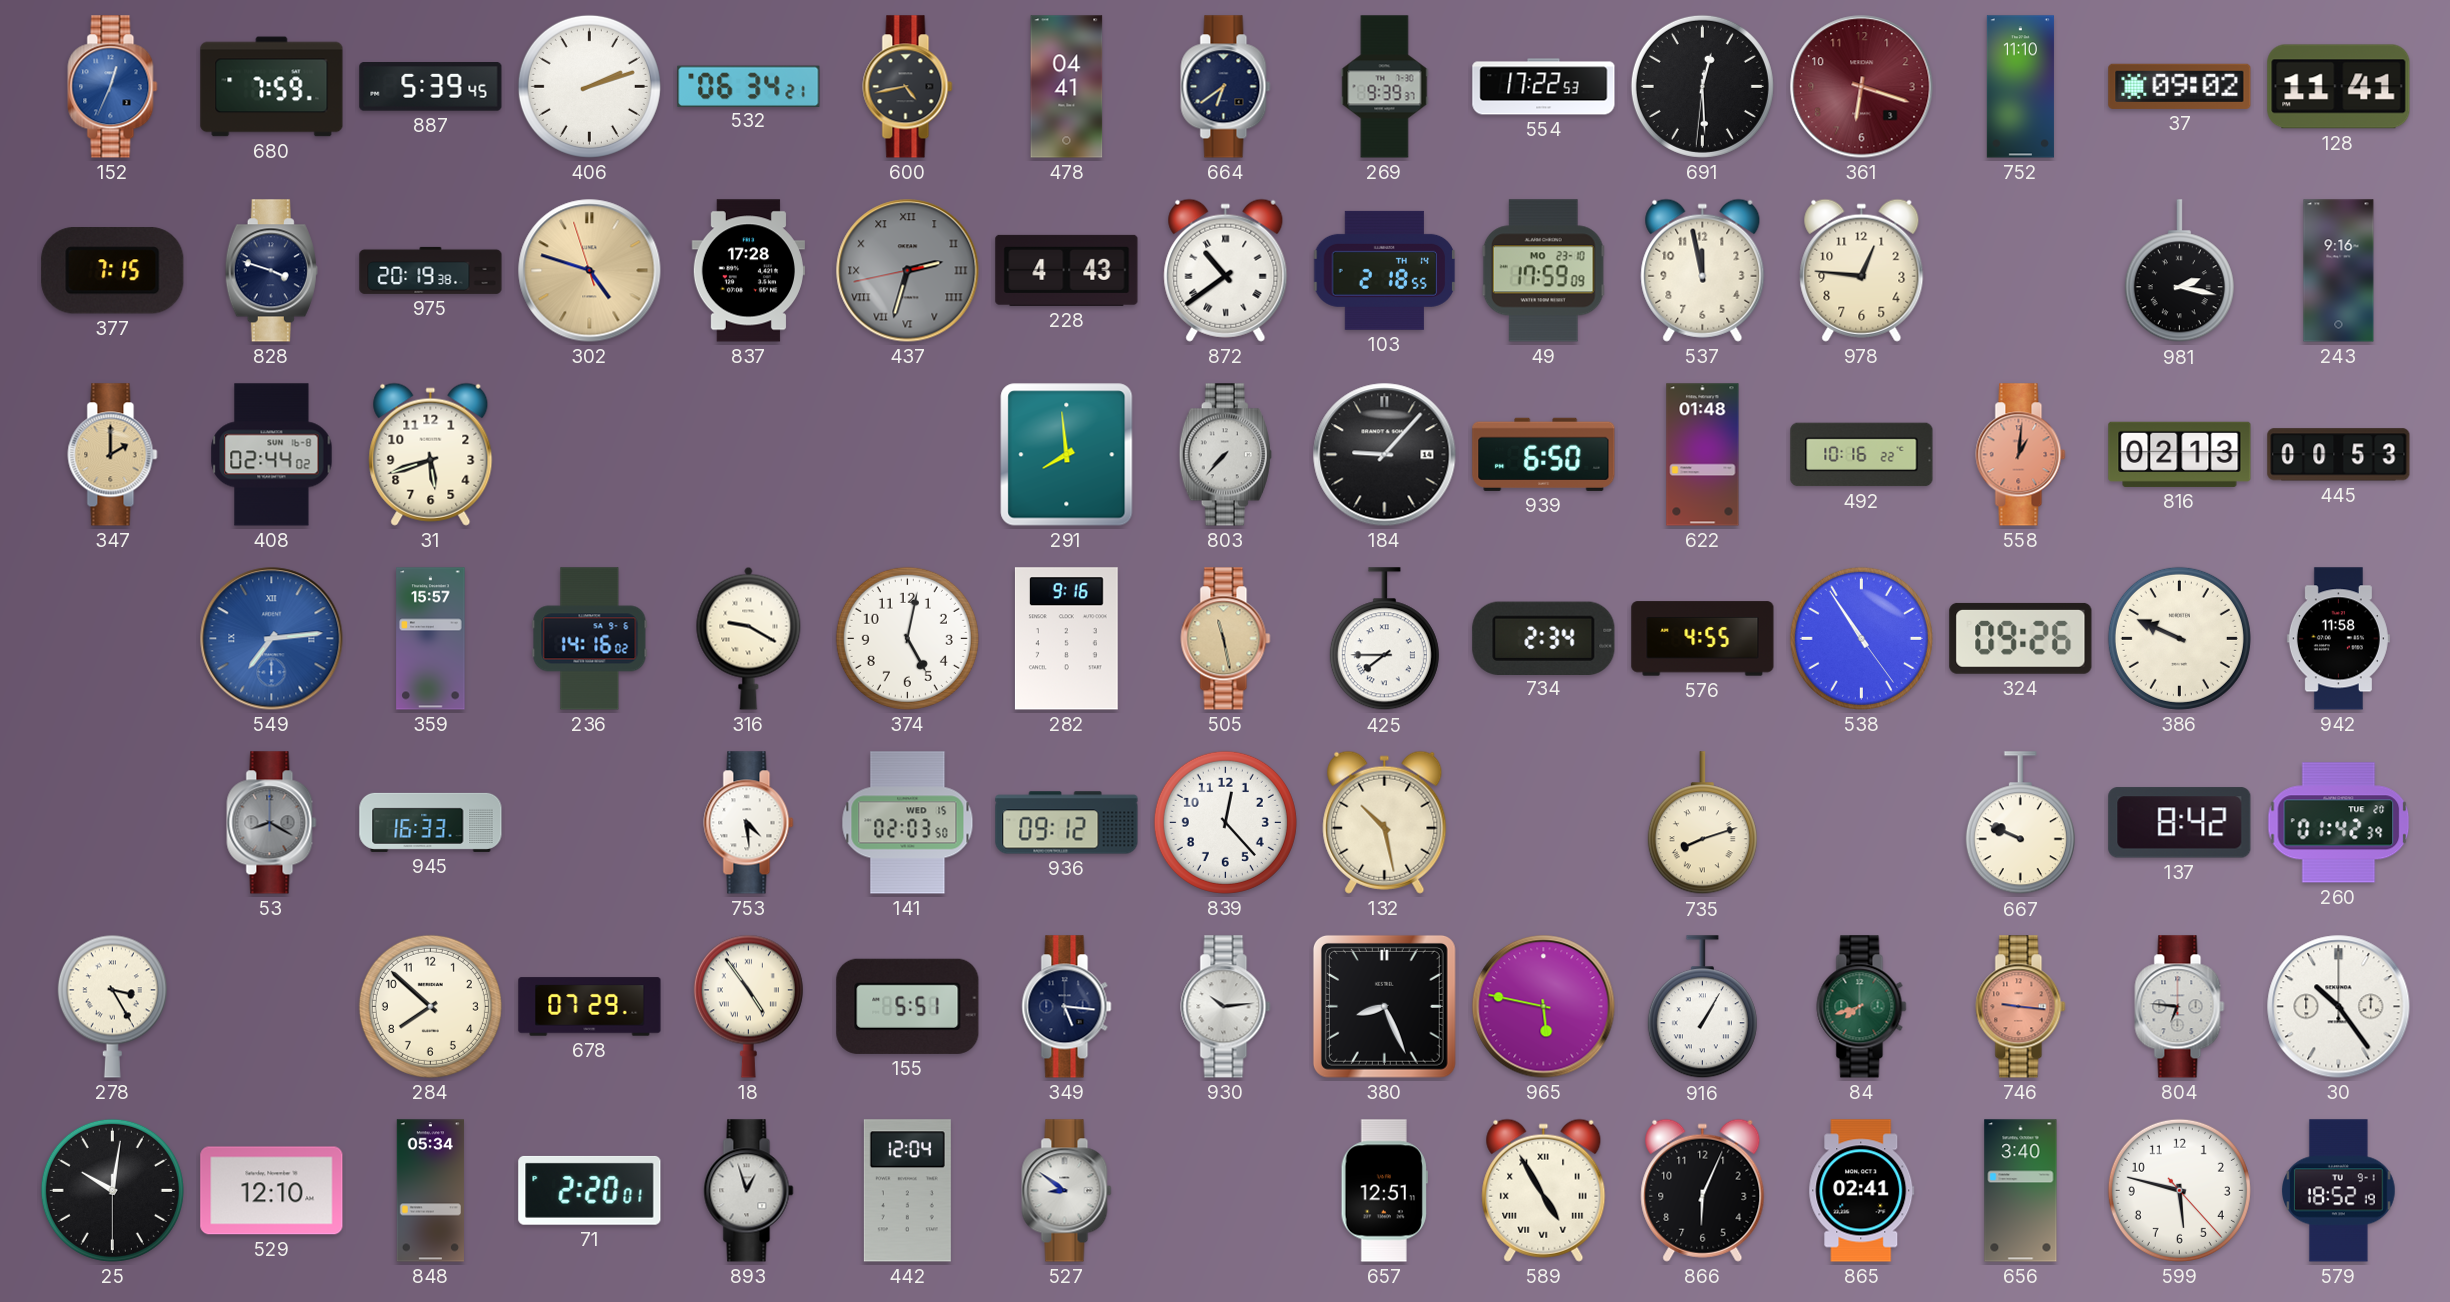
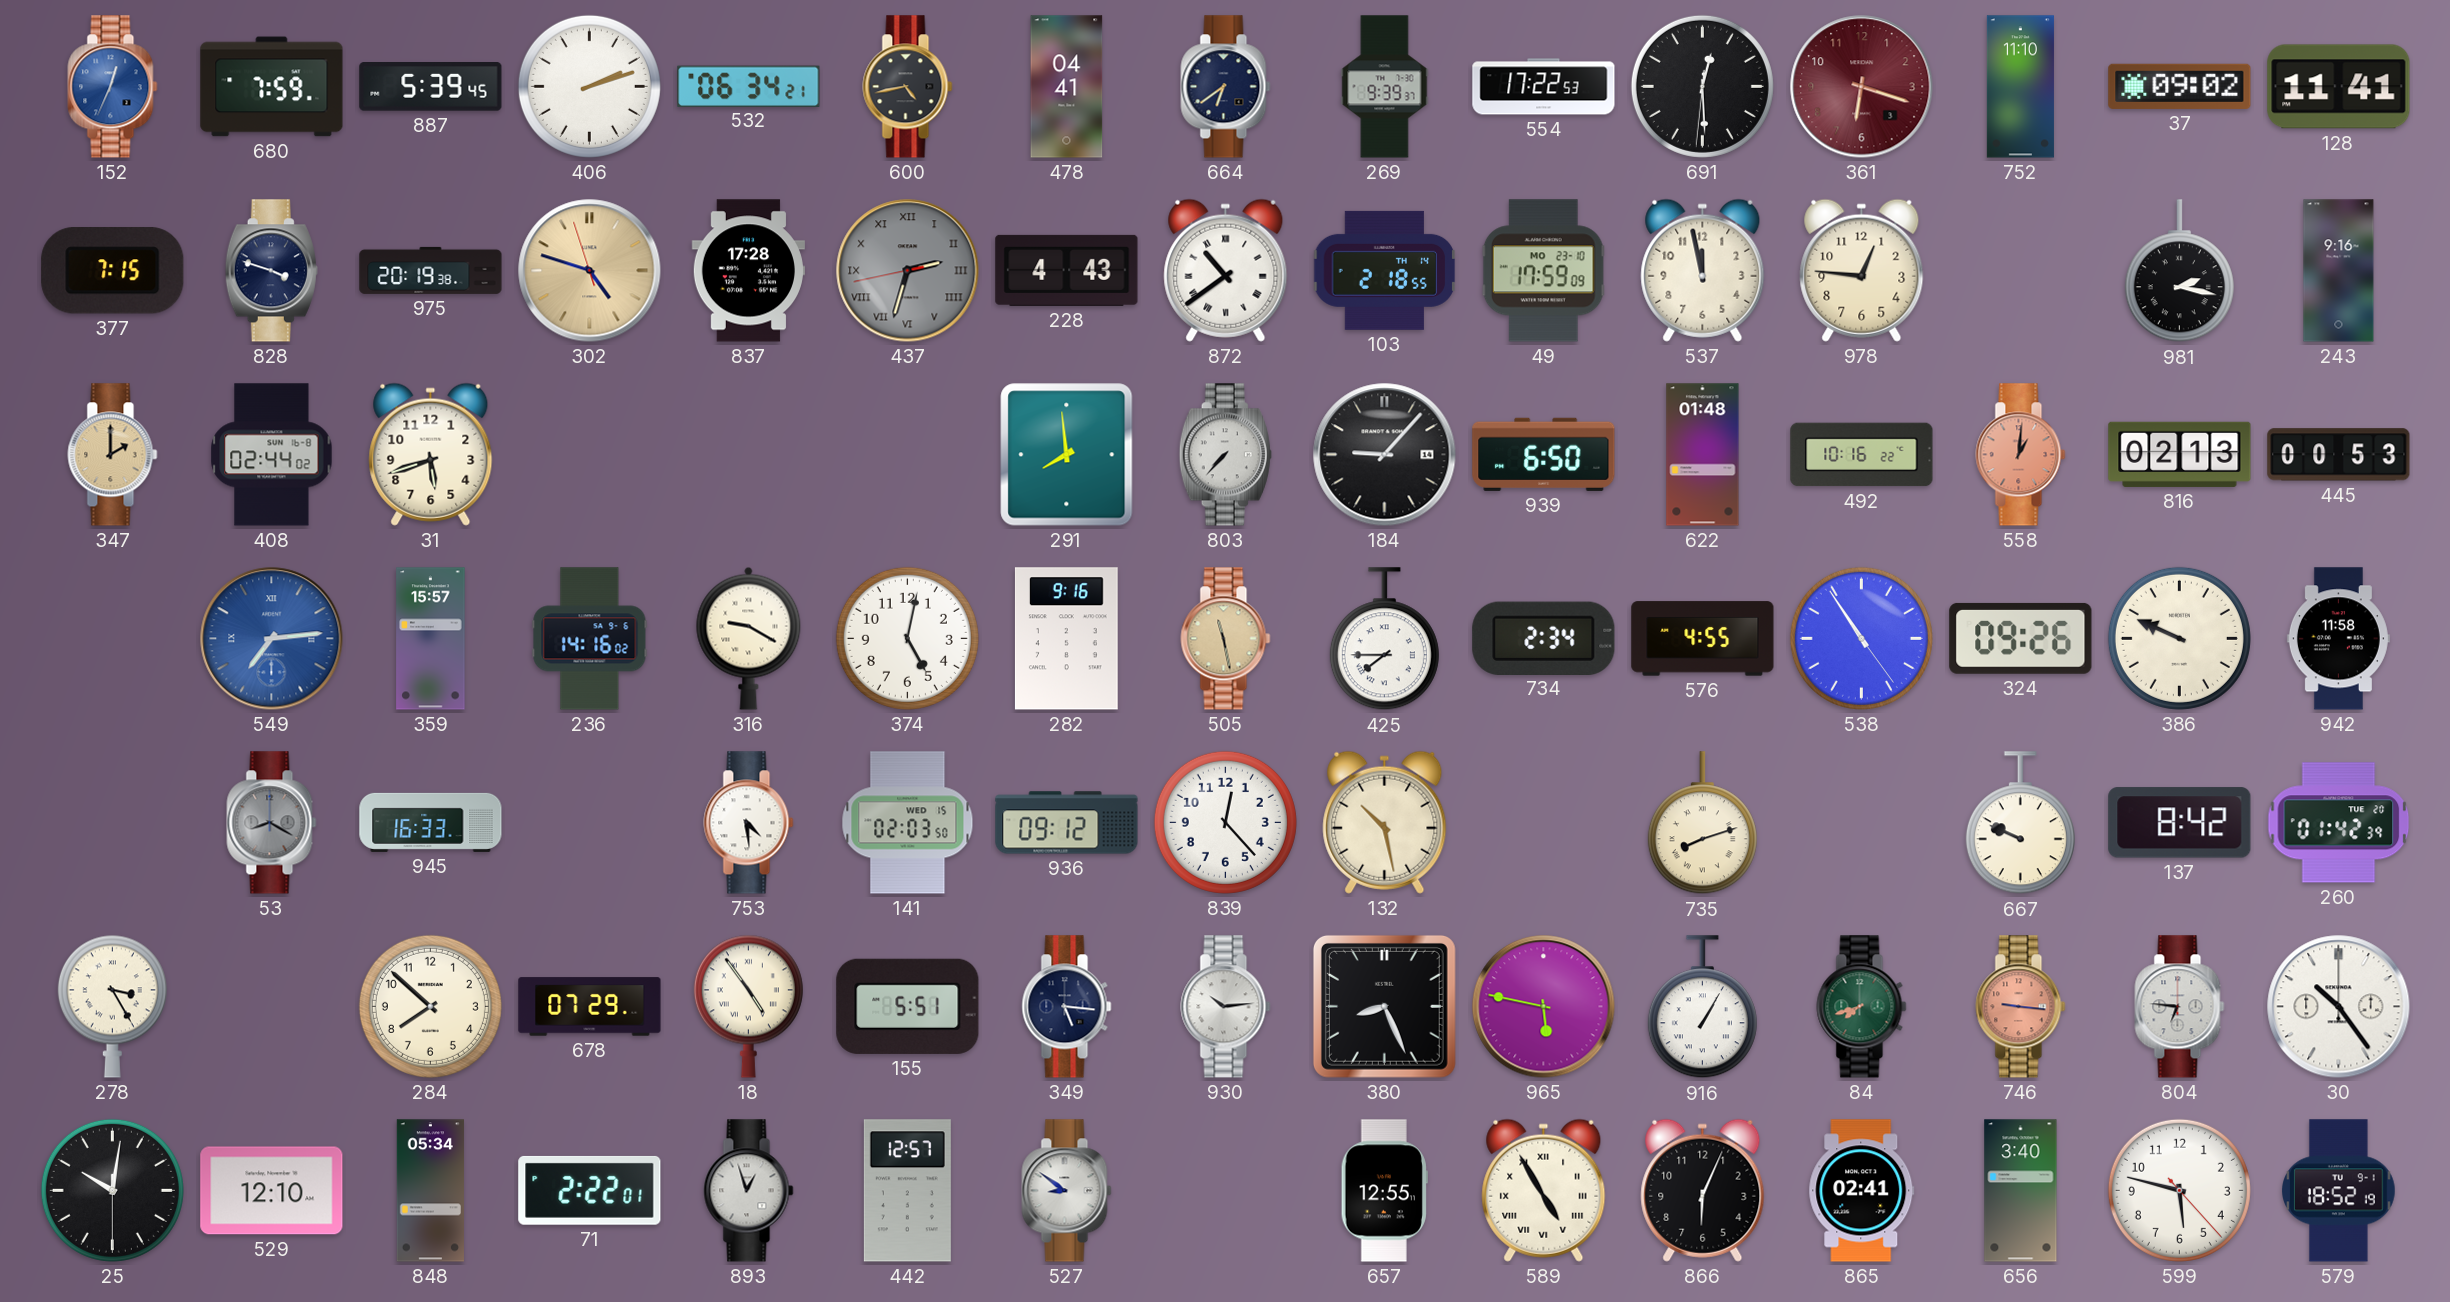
71: 2:20 -> 2:22 (590, 1190)
442: 12:04 -> 12:57 (907, 1191)
657: 12:51 -> 12:55 (1384, 1191)
